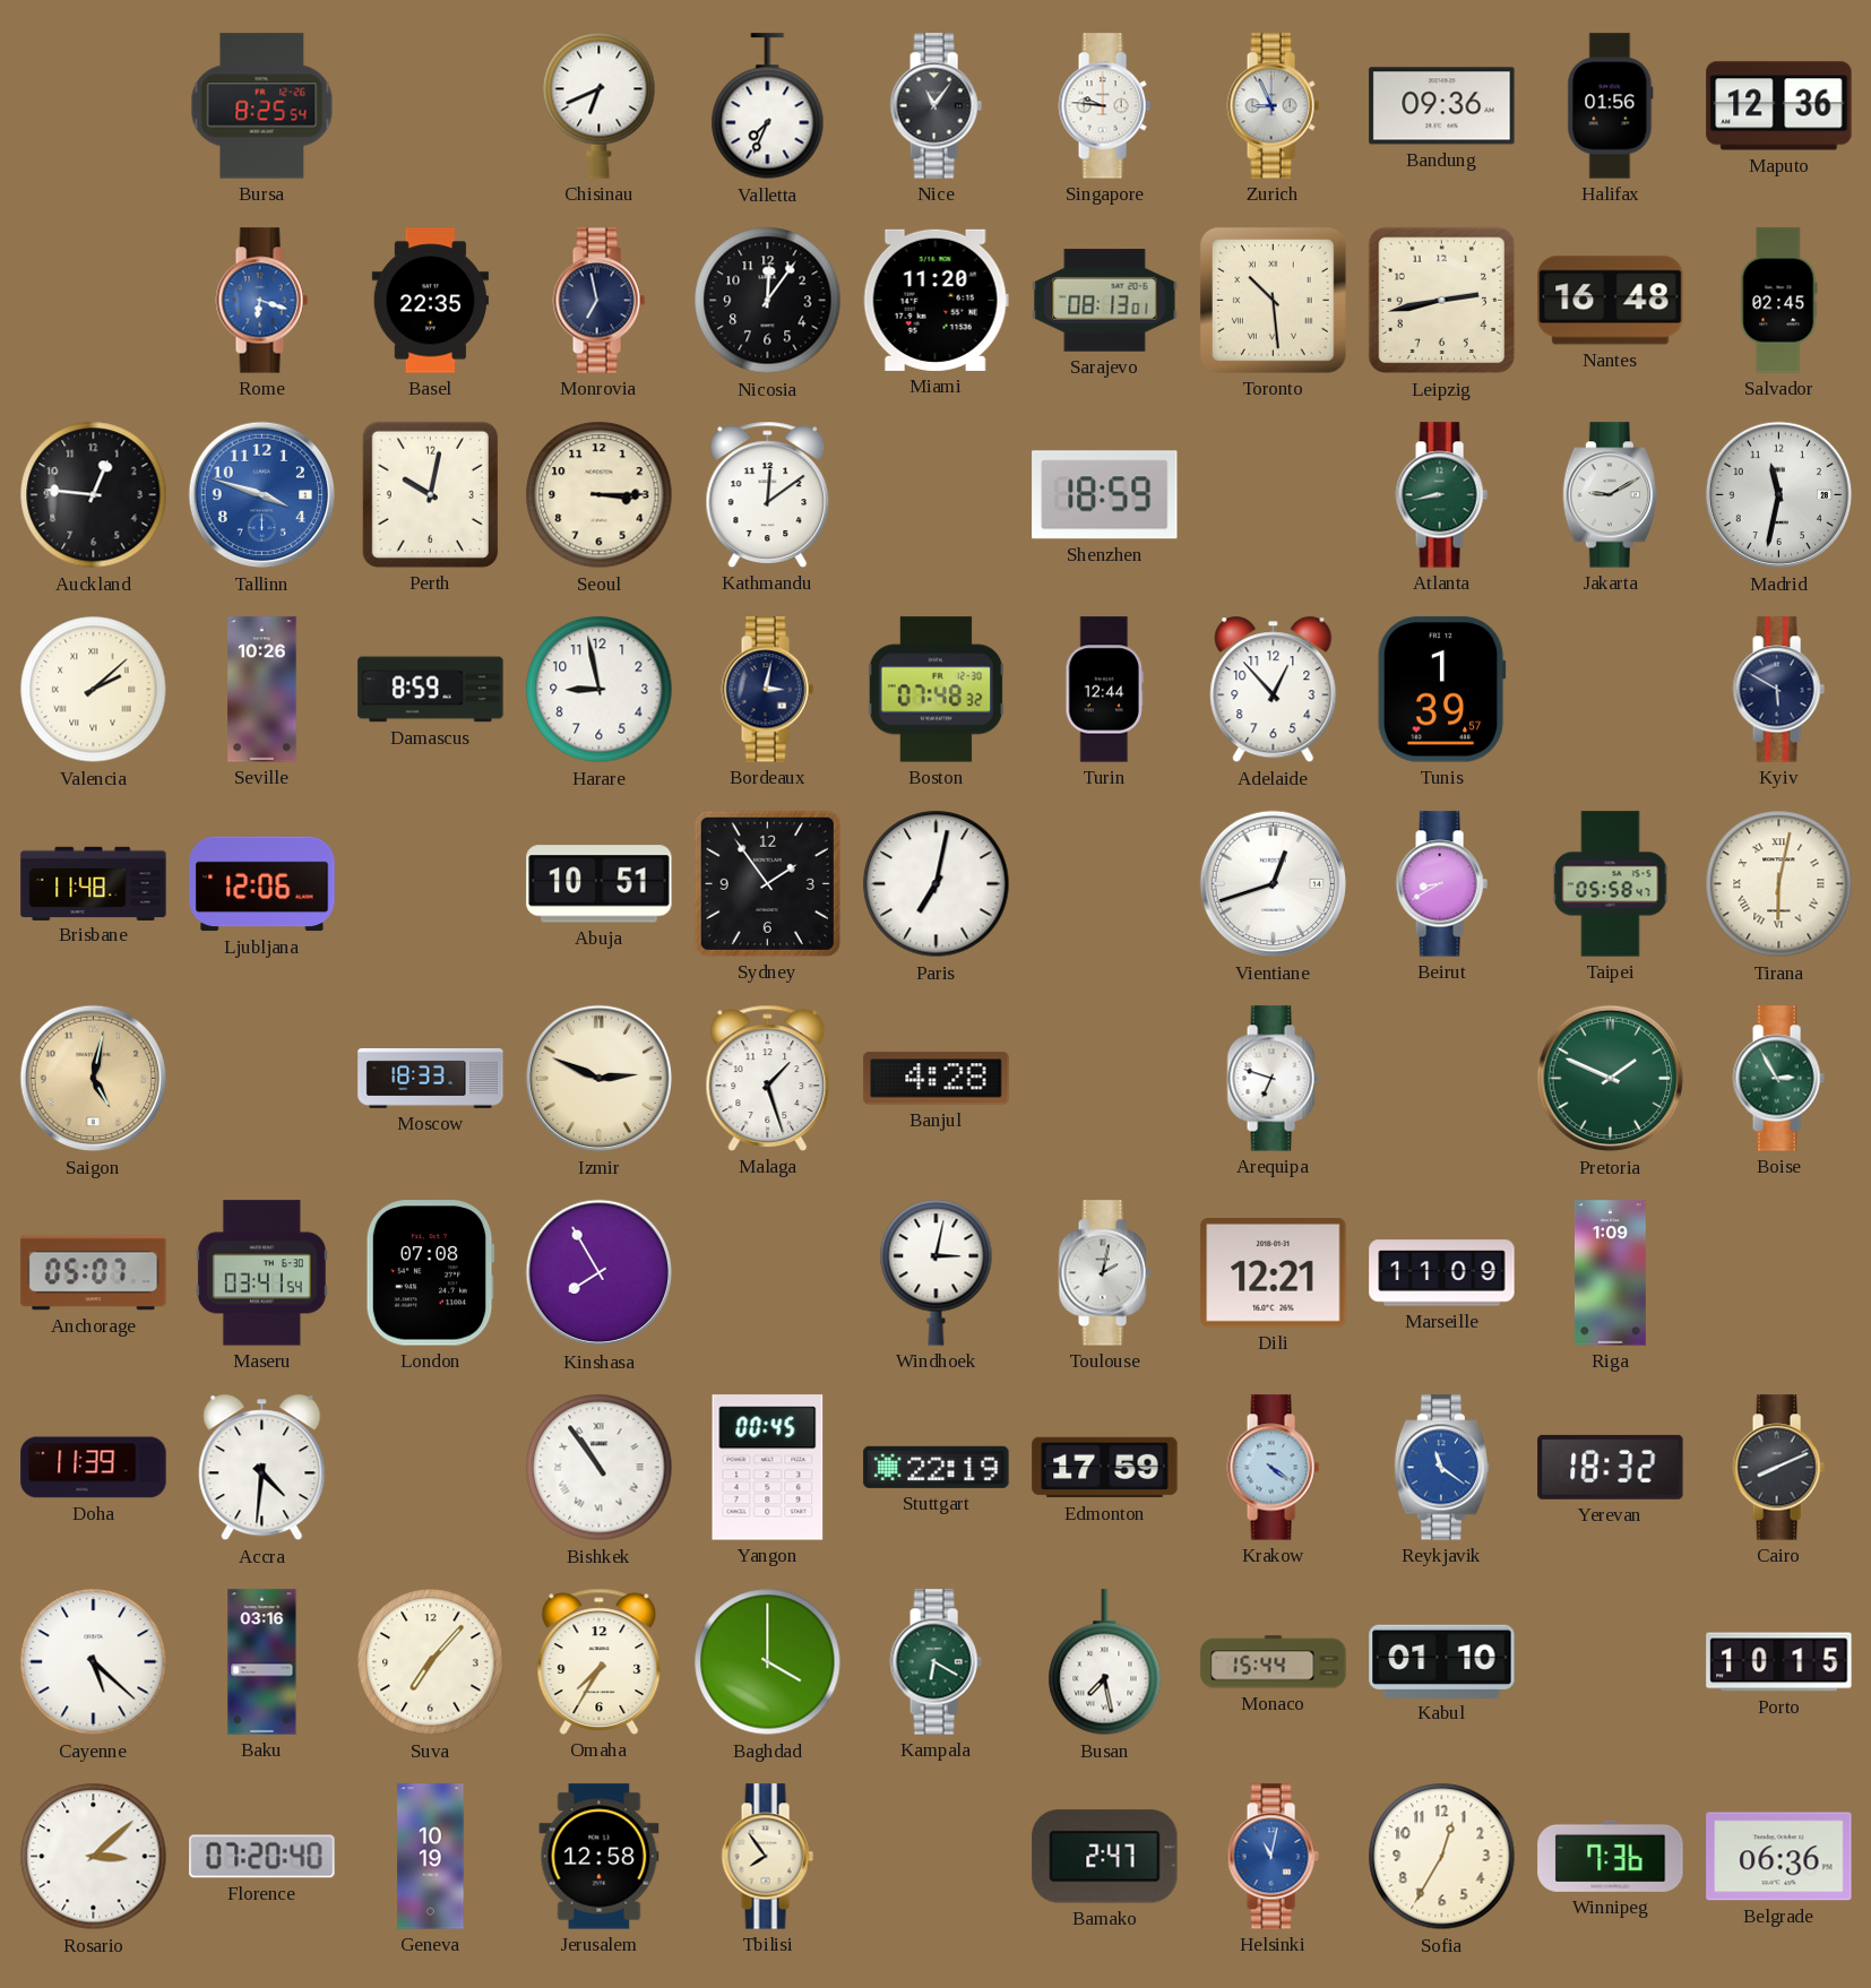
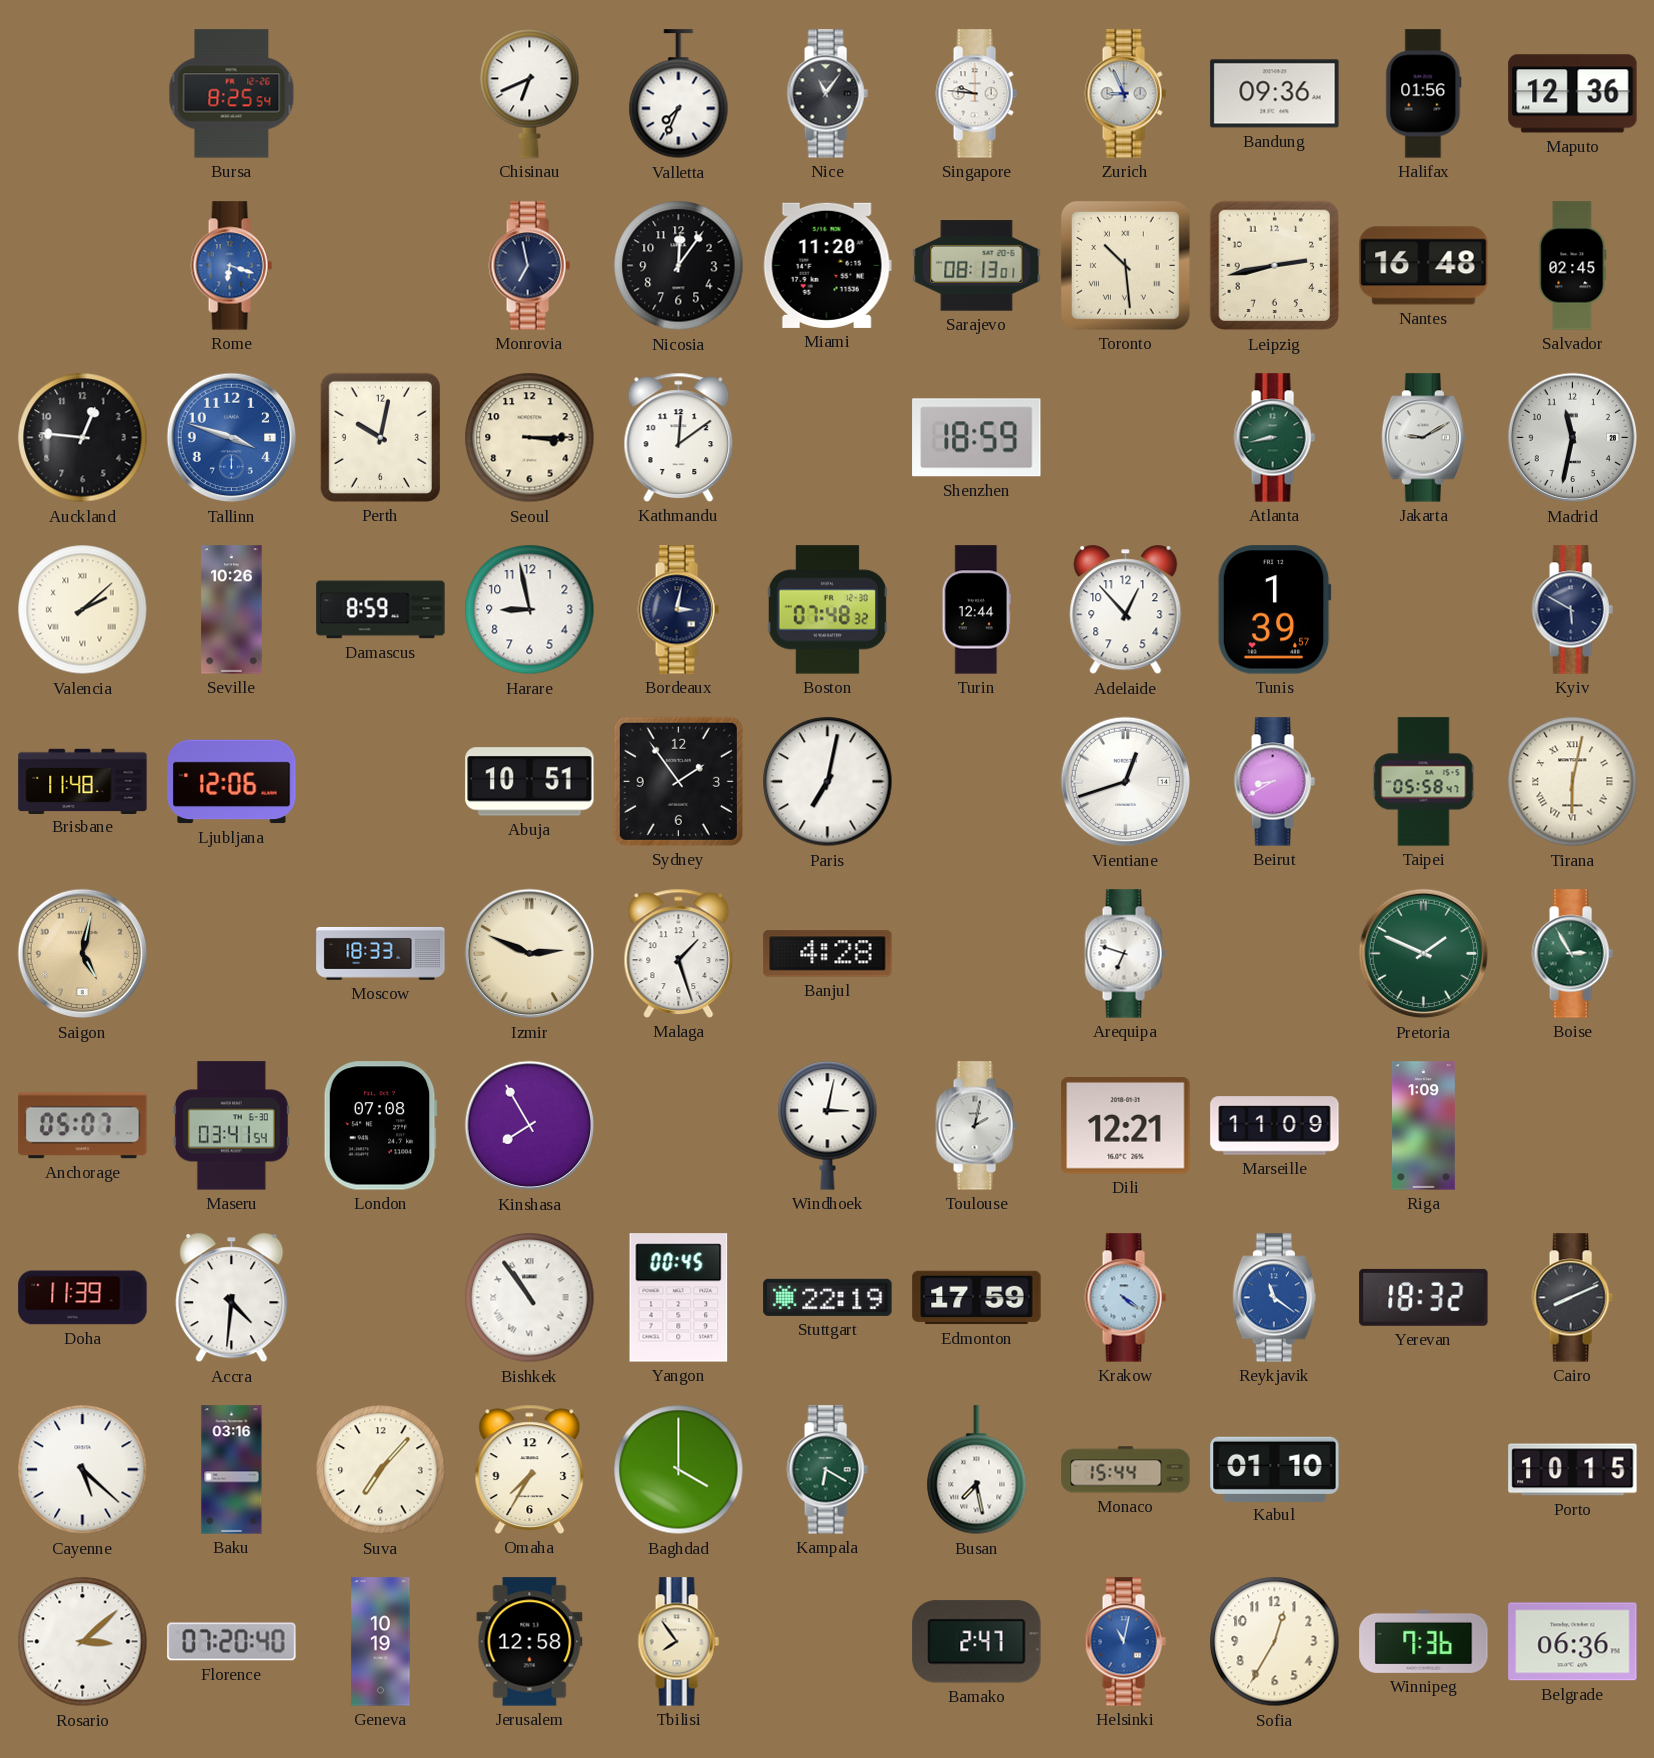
Basel: 22:35 -> none (430, 301)
